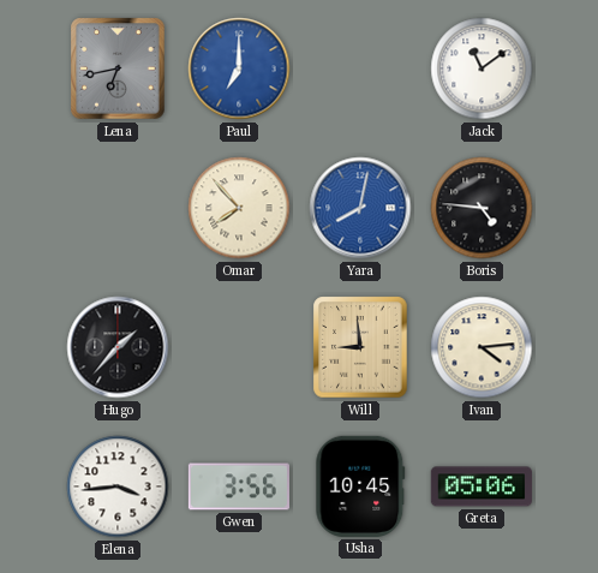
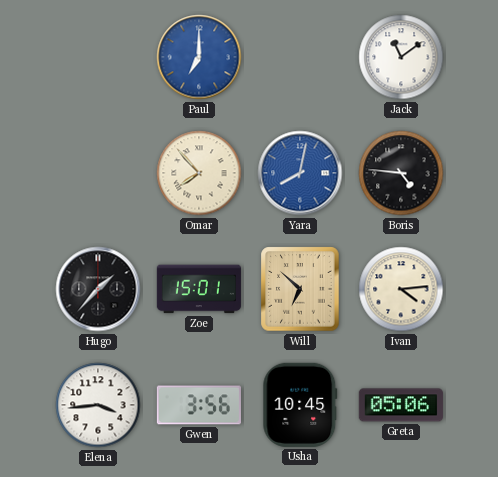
Lena: 6:43 -> none (118, 68)
Zoe: none -> 15:01 (199, 289)
Will: 8:59 -> 6:52 (300, 289)
